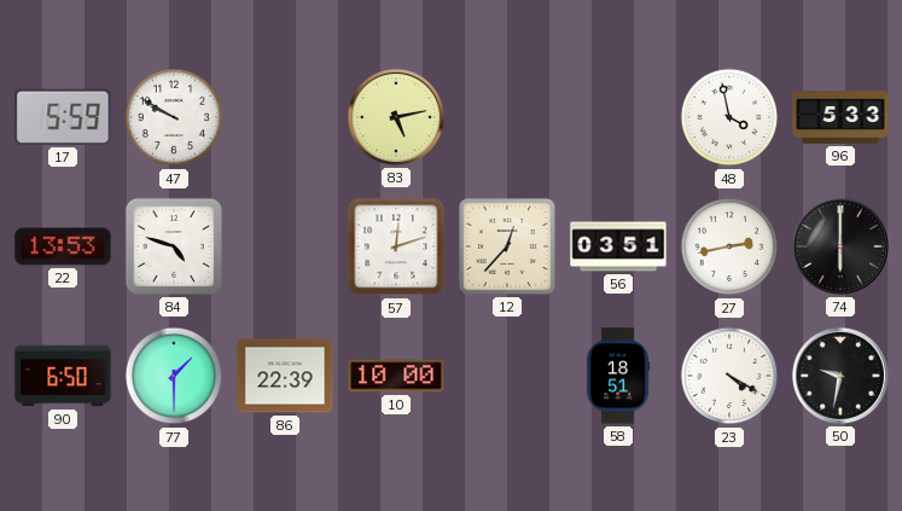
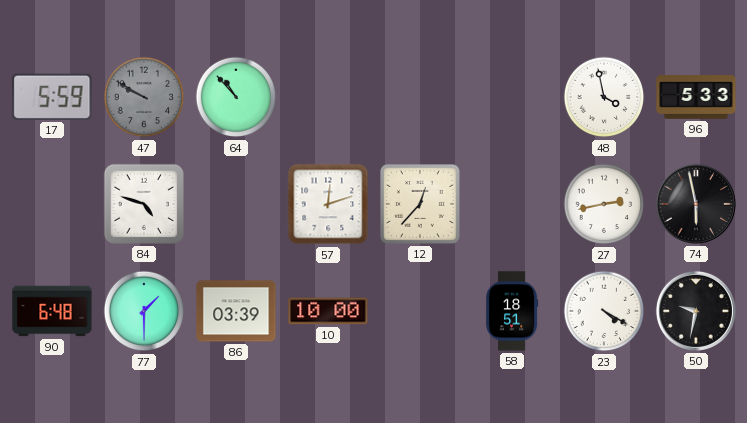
47 dial: white -> grey (144, 97)
64: none -> 10:53 (236, 97)
83: 5:13 -> none (396, 117)
22: 13:53 -> none (63, 246)
56: 03:51 -> none (618, 246)
74: 6:00 -> 5:58 (696, 204)
90: 6:50 -> 6:48 (52, 311)
86: 22:39 -> 03:39 (236, 311)
